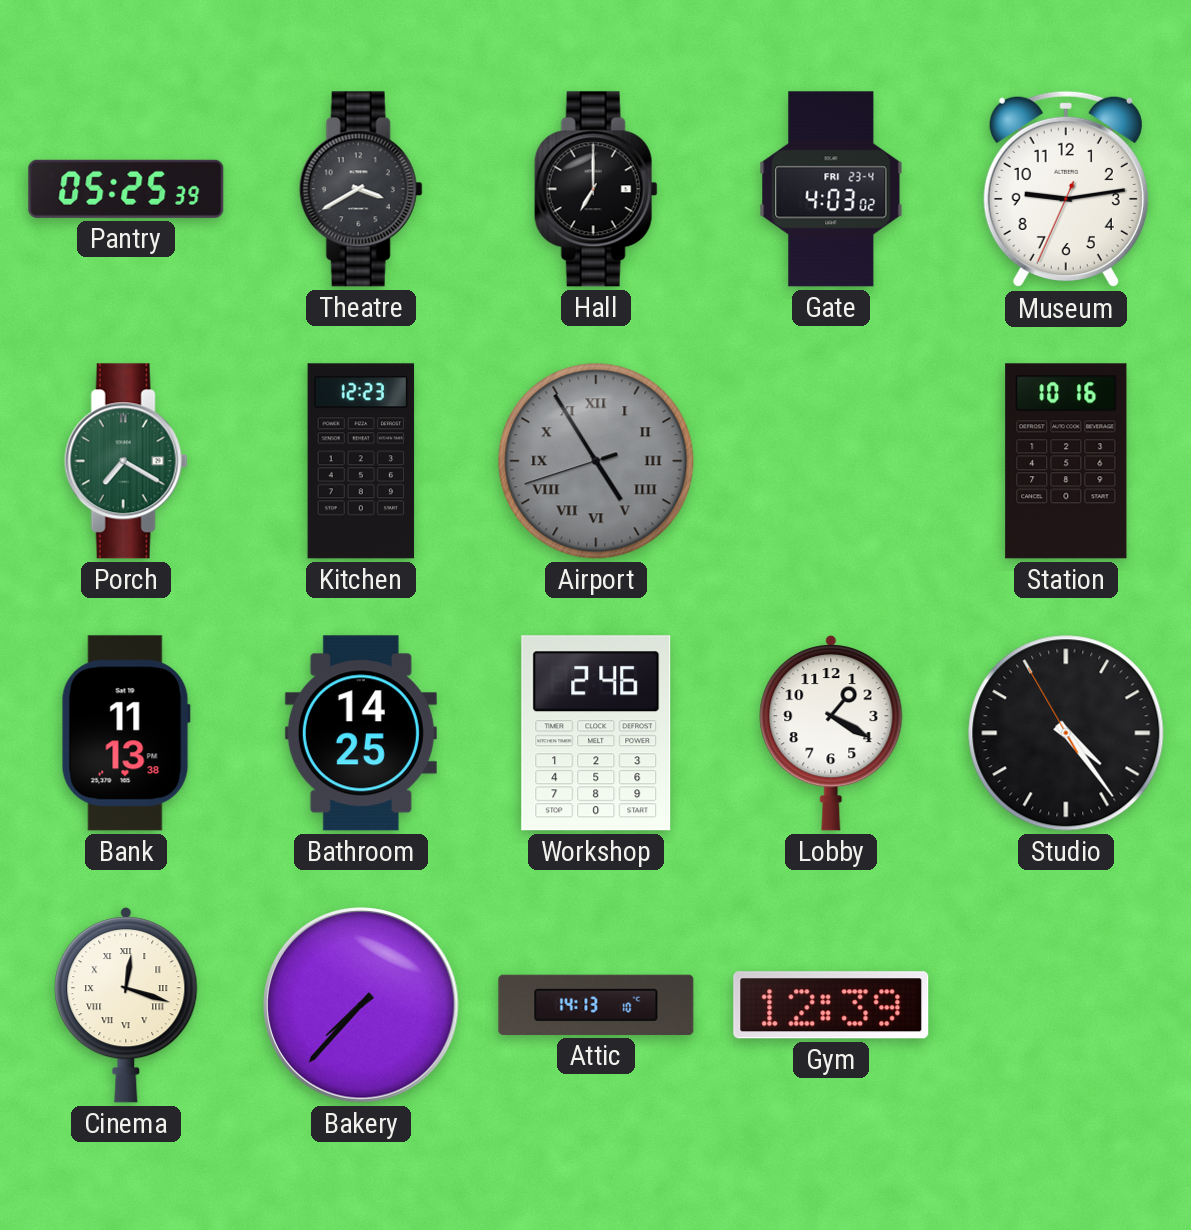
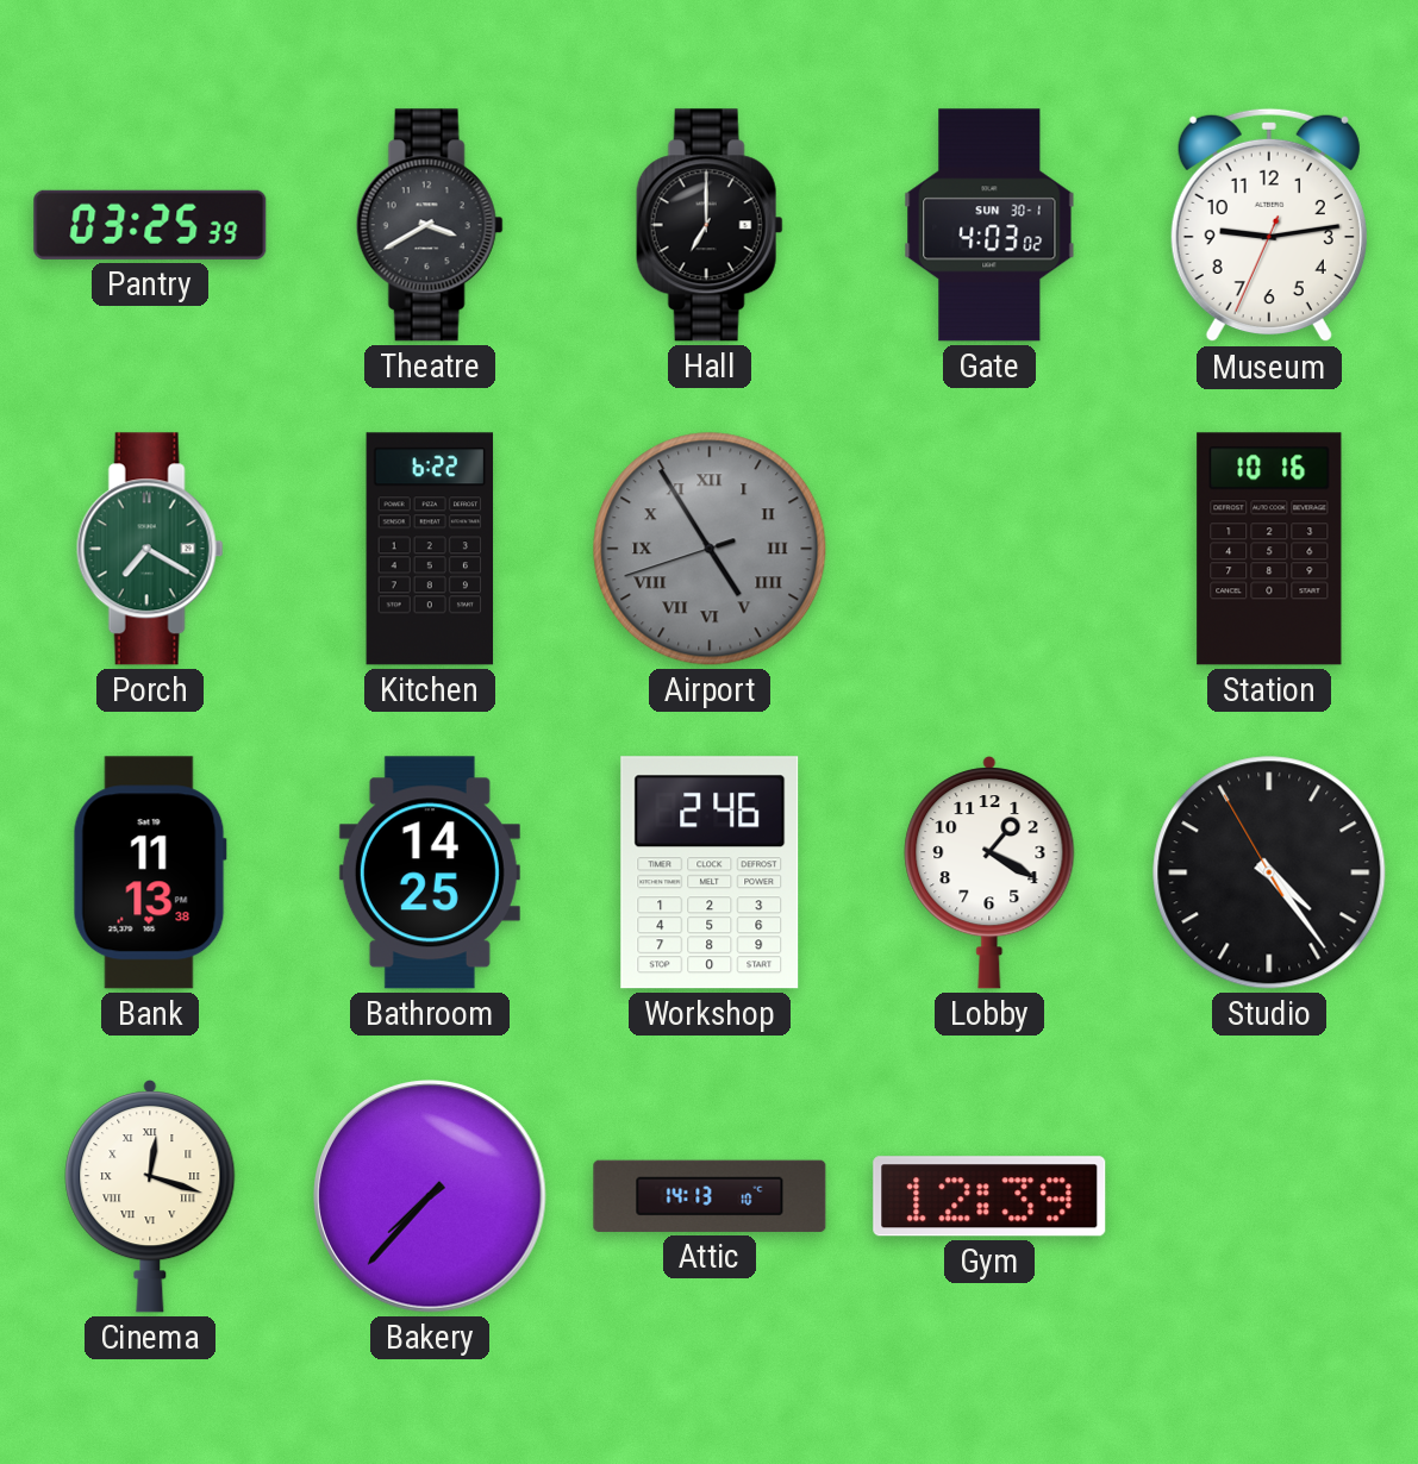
Pantry: 05:25 -> 03:25 (150, 225)
Gate date: FRI 23-4 -> SUN 30-1 (989, 225)
Kitchen: 12:23 -> 6:22 (430, 549)
